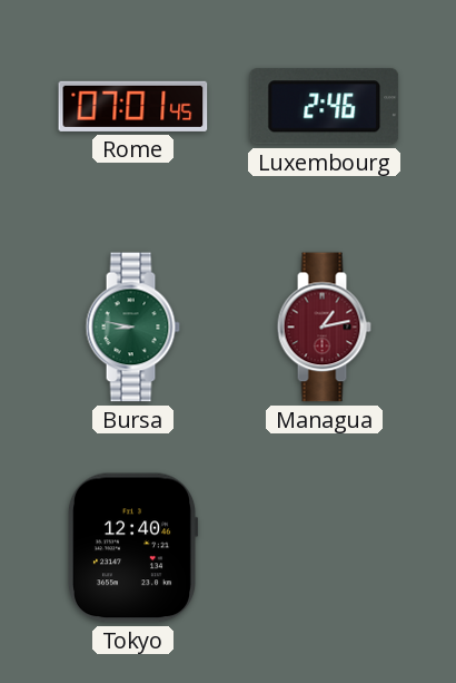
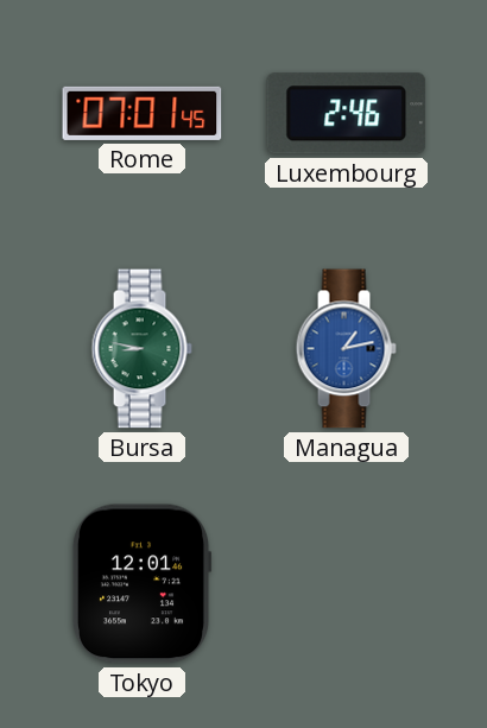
Managua dial: burgundy -> blue (346, 349)
Tokyo: 12:40 -> 12:01 (141, 584)
